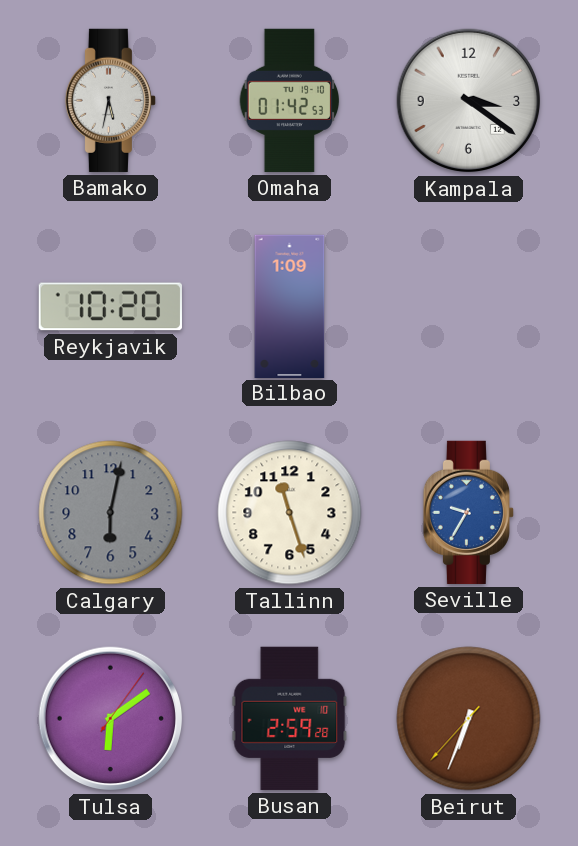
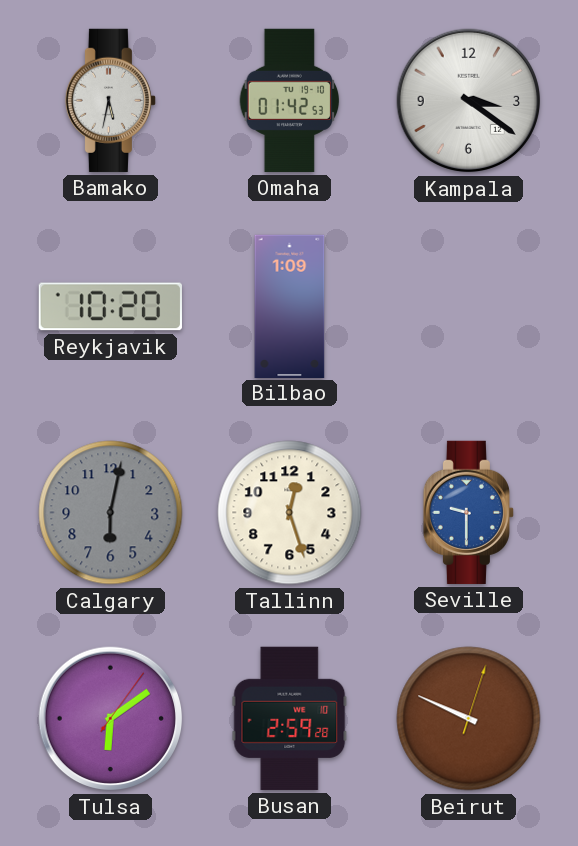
Tallinn: 11:27 -> 12:27 (290, 513)
Seville: 9:35 -> 9:30 (468, 512)
Beirut: 6:33 -> 9:49 (469, 719)
